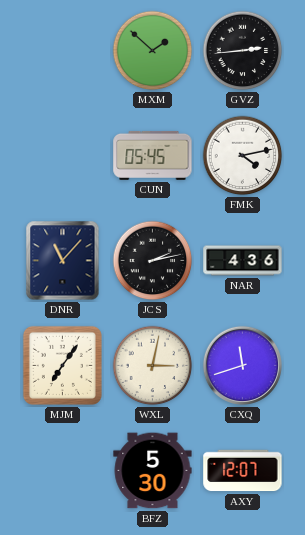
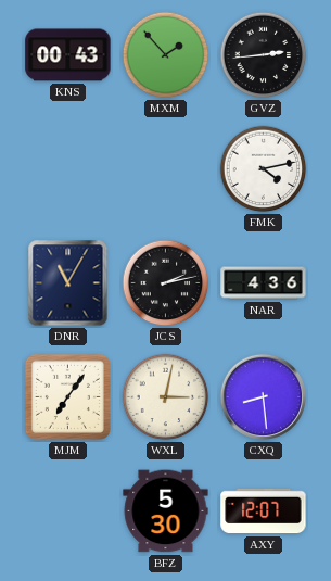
KNS: none -> 00:43 (68, 55)
MXM: 1:52 -> 1:53 (166, 55)
CUN: 05:45 -> none (153, 155)
DNR: 11:07 -> 11:05 (68, 283)
CXQ: 11:42 -> 8:29 (263, 396)
